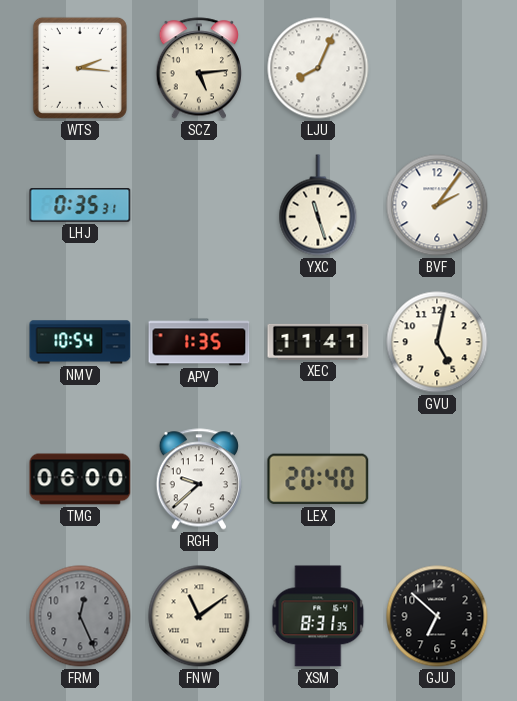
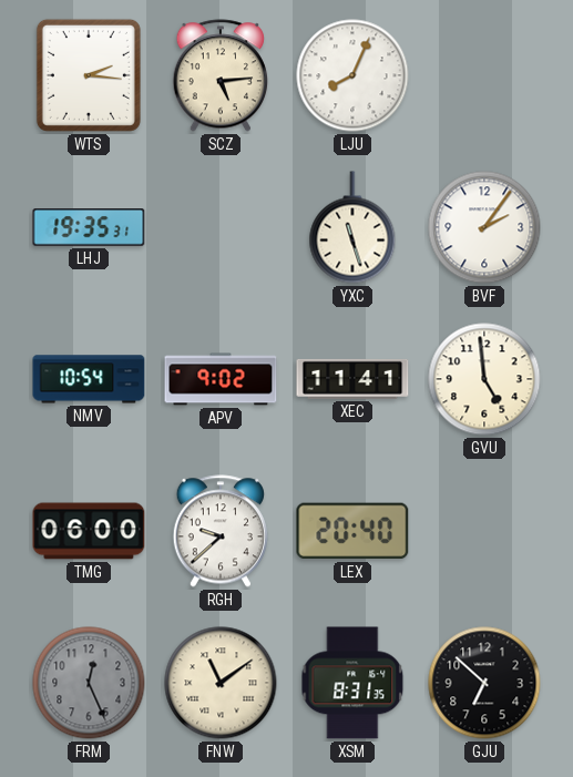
LHJ: 0:35 -> 19:35 (89, 228)
APV: 1:35 -> 9:02 (221, 379)
GVU: 5:02 -> 4:59 (484, 379)
